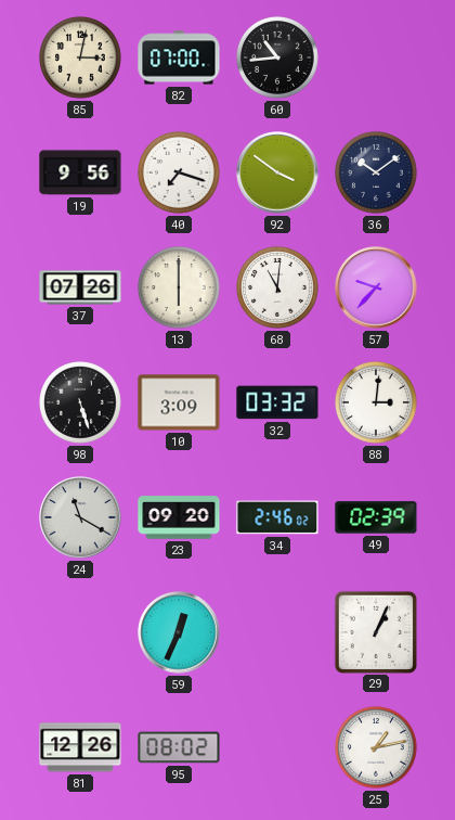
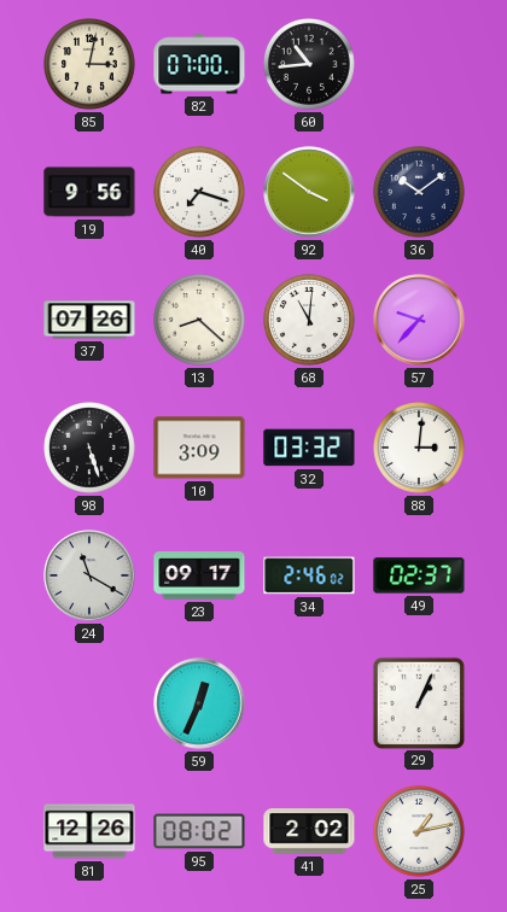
13: 6:00 -> 8:22 (200, 321)
23: 09:20 -> 09:17 (199, 575)
49: 02:39 -> 02:37 (419, 575)
41: none -> 2:02 (309, 831)
